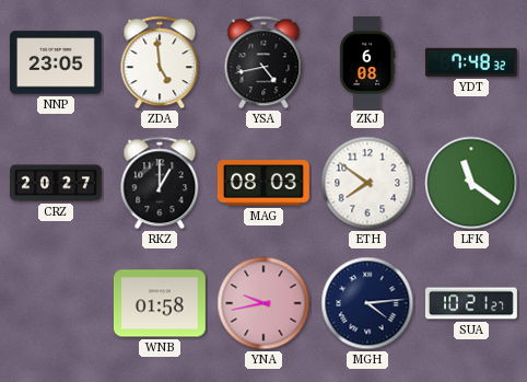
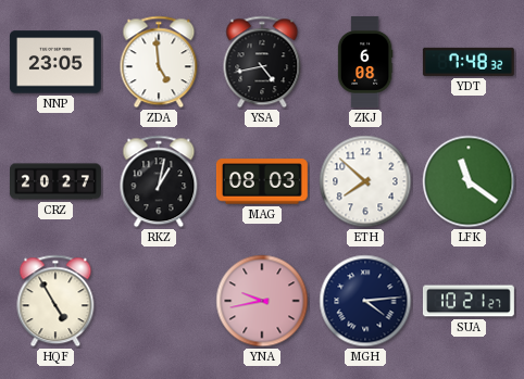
RKZ: 1:00 -> 1:02 (159, 181)
ETH: 7:51 -> 7:52 (365, 181)
HQF: none -> 4:55 (55, 301)
WNB: 01:58 -> none (160, 303)
